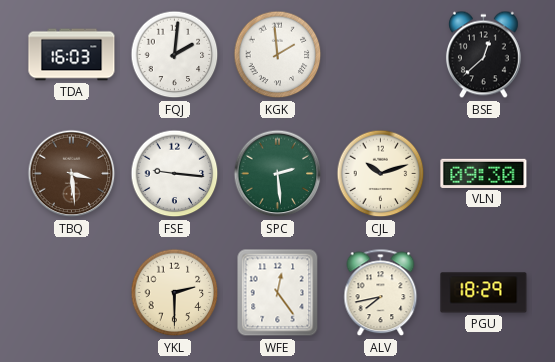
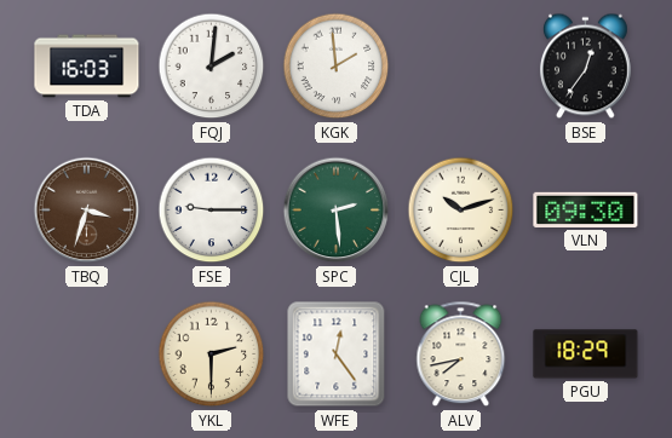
BSE: 12:38 -> 12:36 (585, 67)
TBQ: 3:29 -> 3:33 (87, 211)
FSE: 9:16 -> 9:15 (212, 211)
